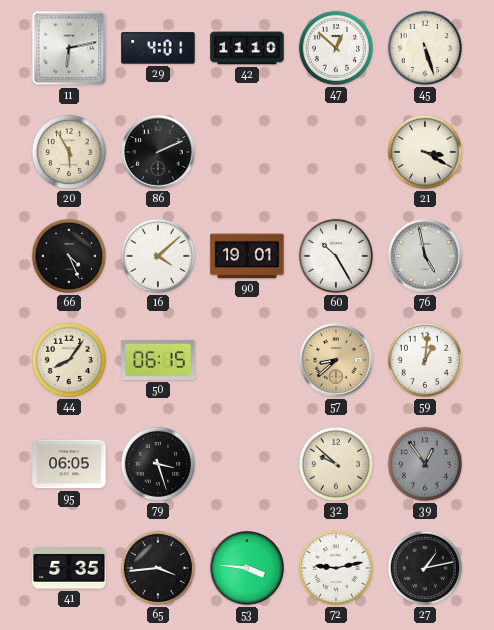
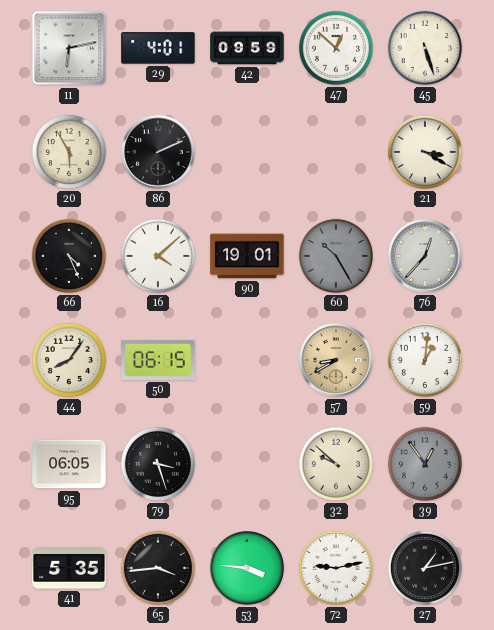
42: 11:10 -> 09:59 (247, 48)
60 dial: white -> grey (336, 256)
76: 4:58 -> 12:37 (425, 256)
57: 8:38 -> 8:40 (336, 360)
